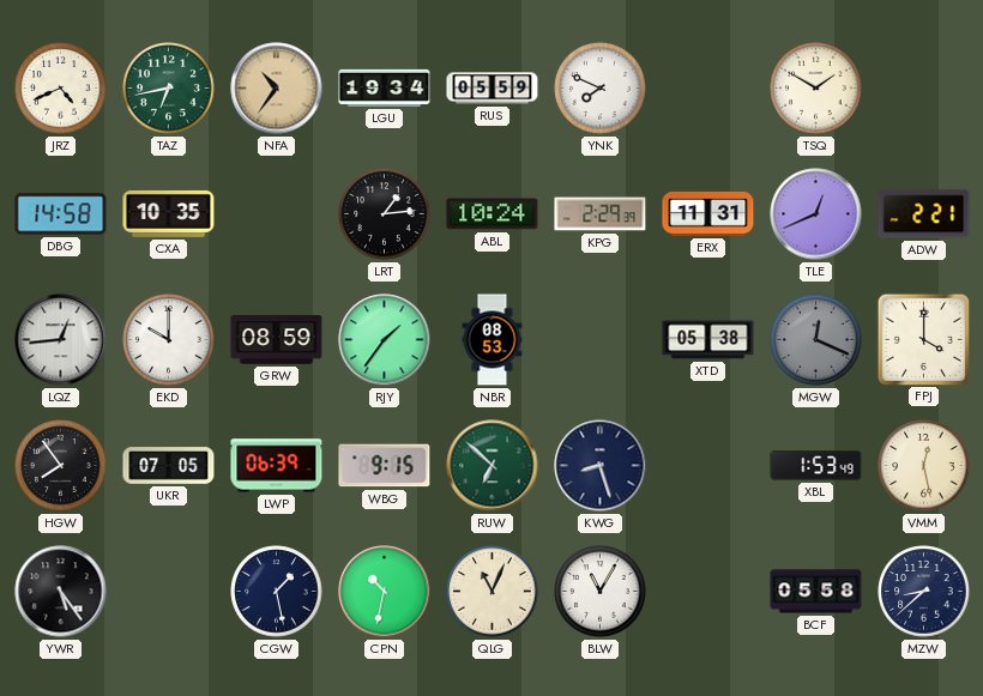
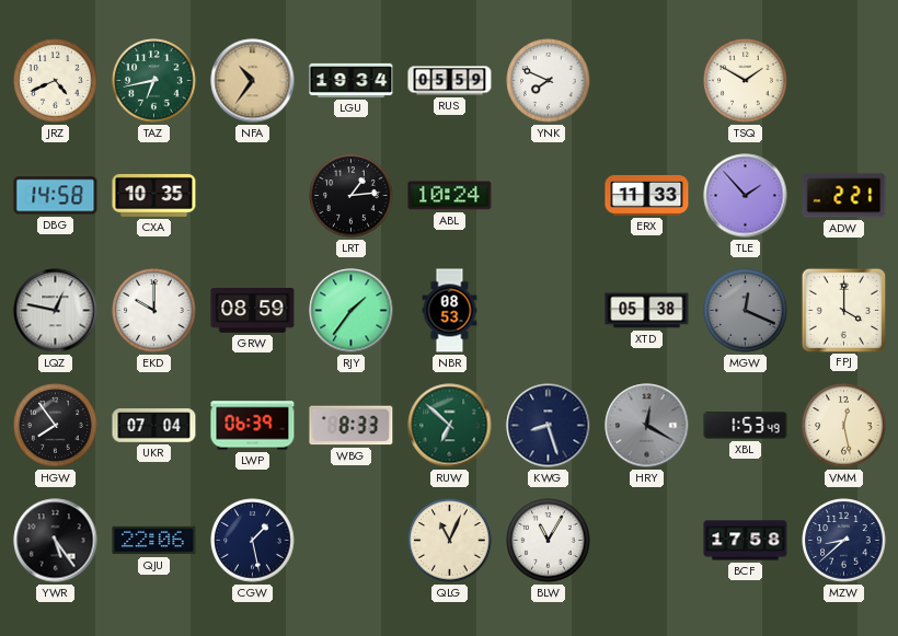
KPG: 2:29 -> none (601, 214)
ERX: 11:31 -> 11:33 (647, 195)
TLE: 12:41 -> 1:53 (746, 196)
LQZ: 12:44 -> 12:47 (56, 311)
UKR: 07:05 -> 07:04 (154, 426)
WBG: 9:15 -> 8:33 (352, 426)
HRY: none -> 12:20 (647, 426)
QJU: none -> 22:06 (154, 541)
CPN: 10:32 -> none (385, 592)
BCF: 05:58 -> 17:58 (746, 541)
